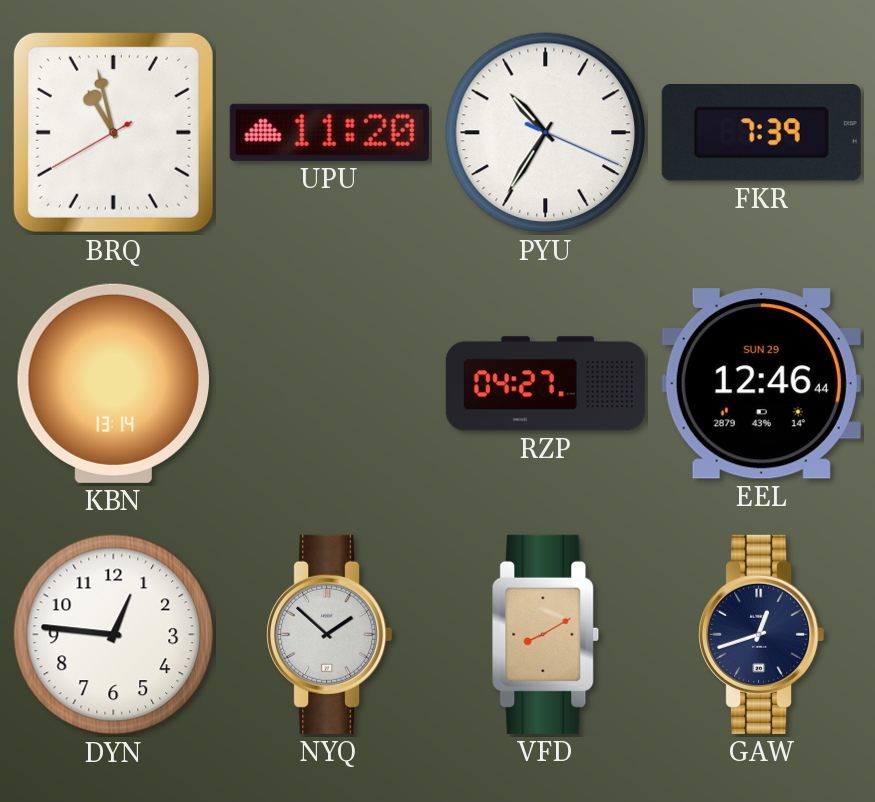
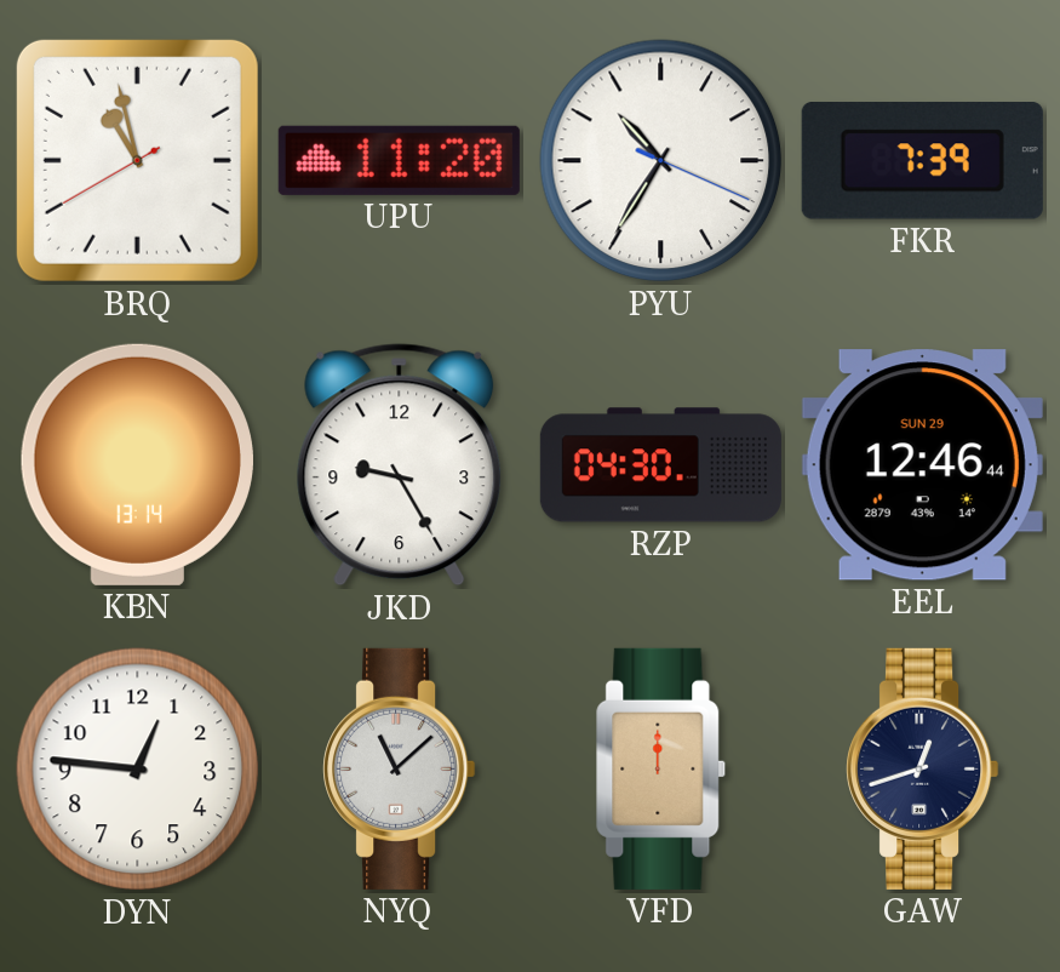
JKD: none -> 9:25 (400, 465)
RZP: 04:27 -> 04:30 (660, 465)
NYQ: 1:52 -> 11:08 (400, 768)
VFD: 8:10 -> 12:00 (661, 768)
